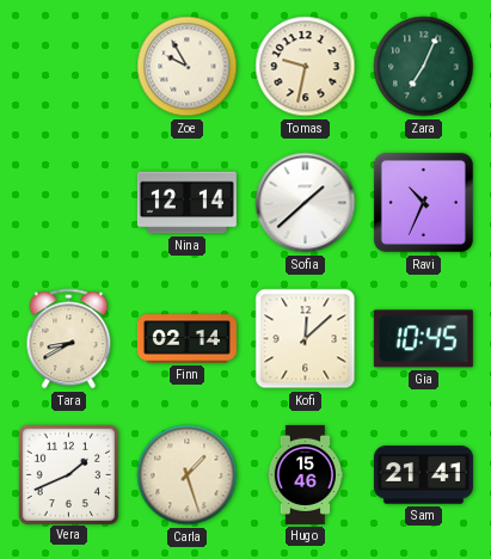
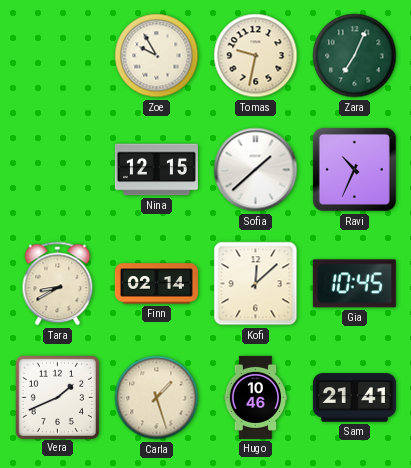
Nina: 12:14 -> 12:15 (156, 170)
Hugo: 15:46 -> 10:46 (256, 397)
